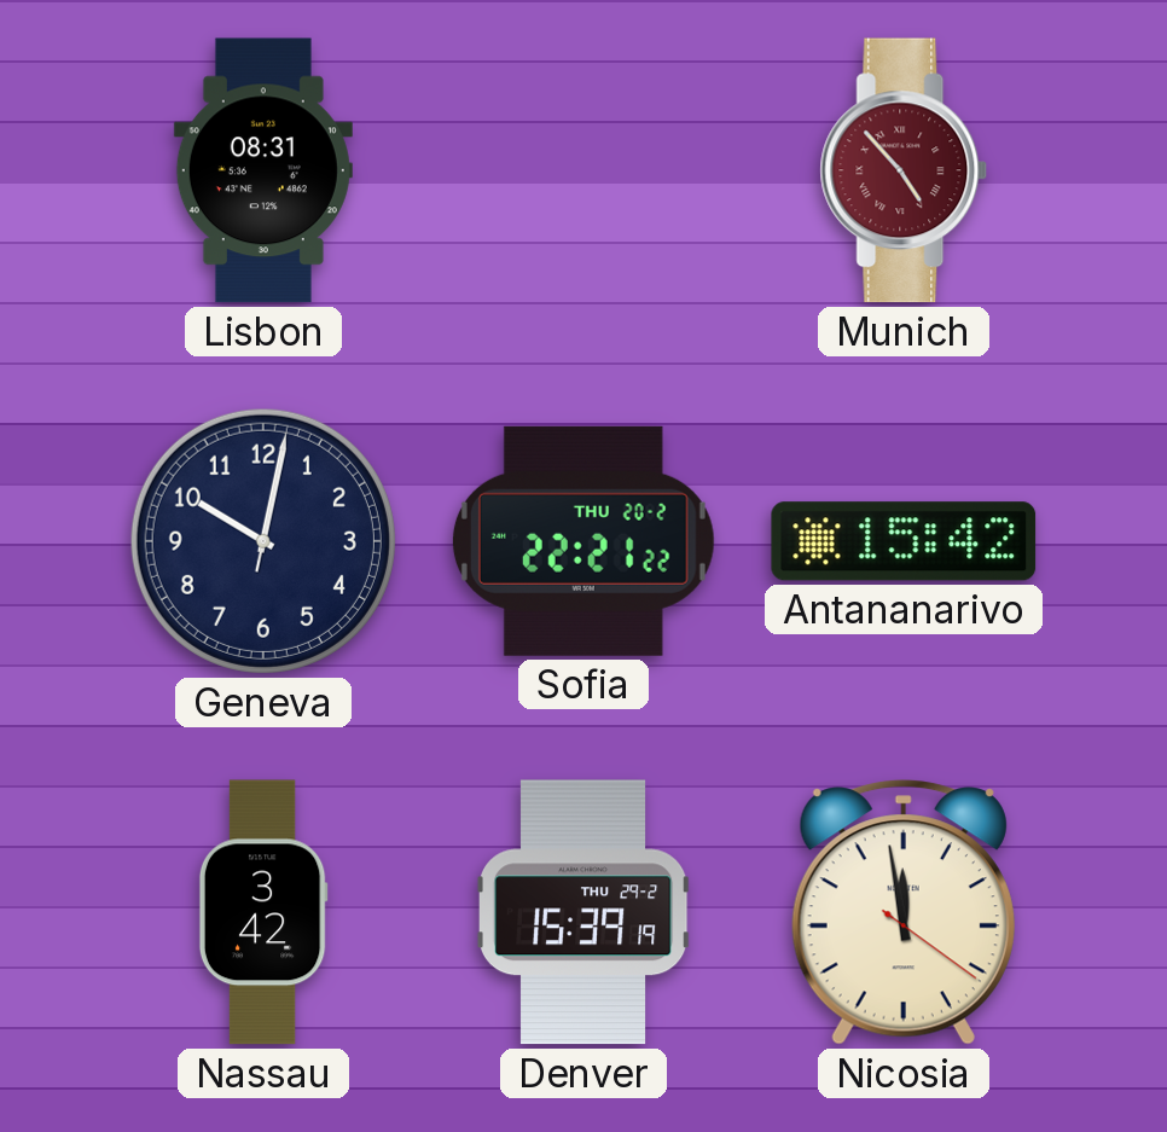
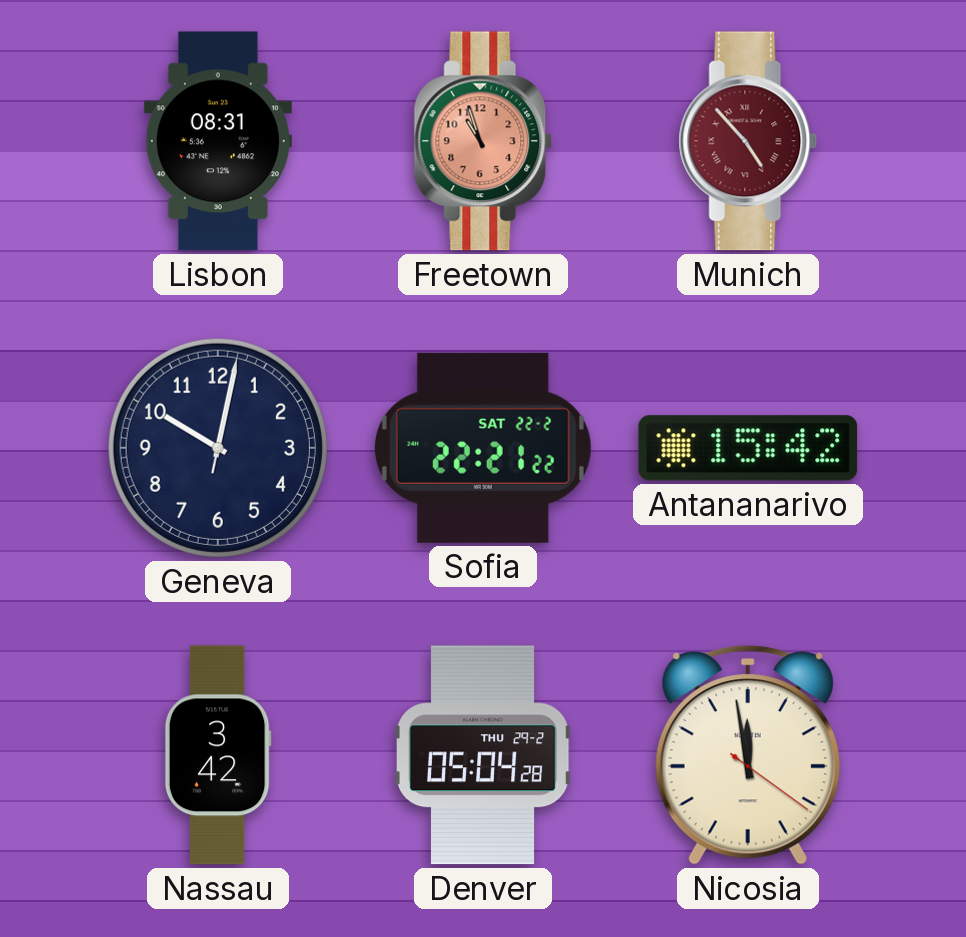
Freetown: none -> 10:57 (483, 141)
Sofia date: THU 20-2 -> SAT 22-2 (483, 448)
Denver: 15:39 -> 05:04 (483, 755)
